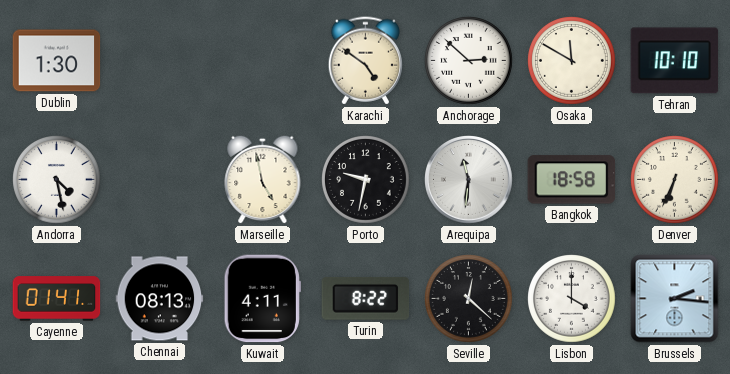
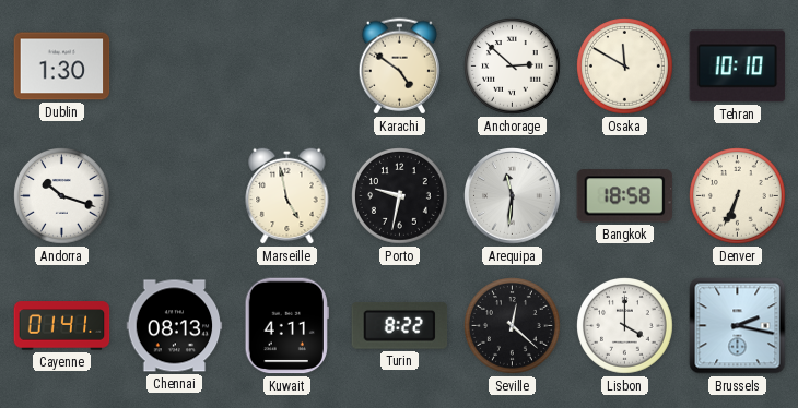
Andorra: 4:28 -> 10:18 (62, 196)
Brussels: 2:16 -> 2:17 (738, 326)
